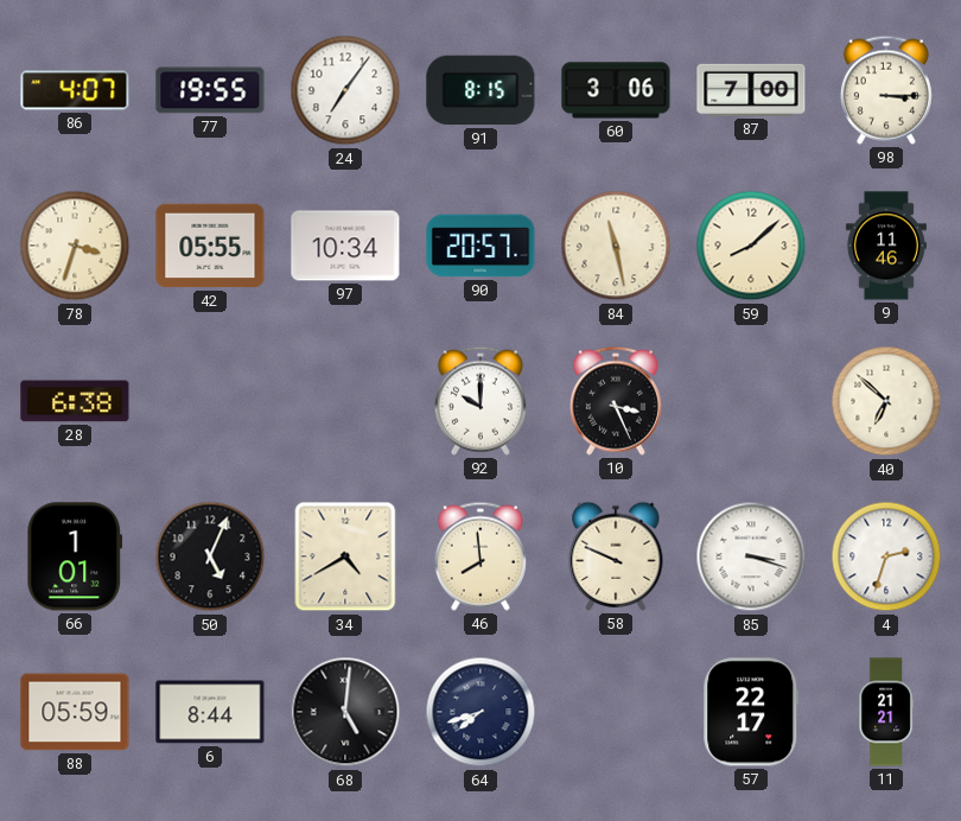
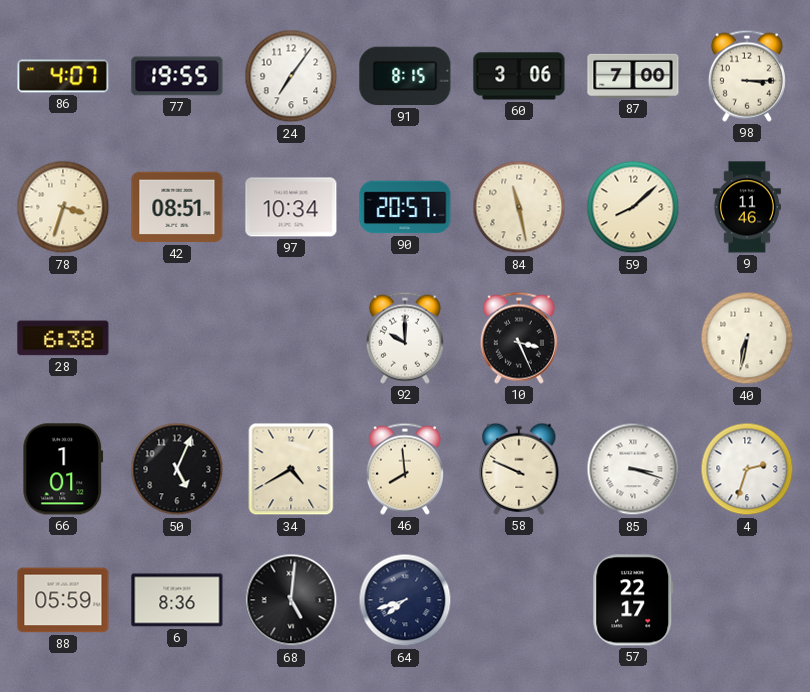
42: 05:55 -> 08:51 (177, 207)
40: 6:52 -> 6:32 (747, 338)
6: 8:44 -> 8:36 (177, 600)
11: 21:21 -> none (886, 712)
